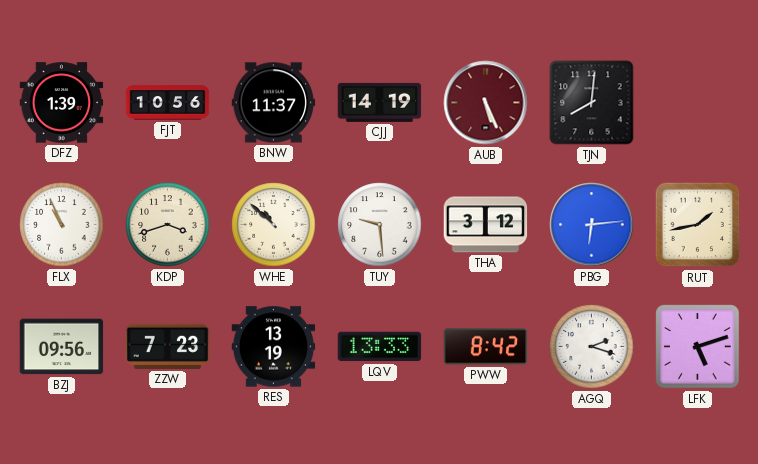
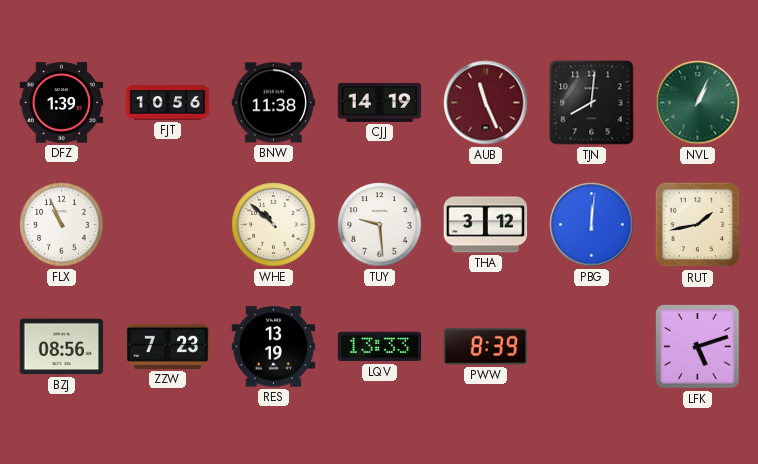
BNW: 11:37 -> 11:38 (274, 103)
AUB: 5:26 -> 11:26 (486, 103)
NVL: none -> 1:04 (698, 103)
KDP: 3:42 -> none (168, 225)
PBG: 6:14 -> 12:01 (592, 225)
BZJ: 09:56 -> 08:56 (62, 347)
PWW: 8:42 -> 8:39 (486, 347)
AGQ: 2:18 -> none (592, 347)
